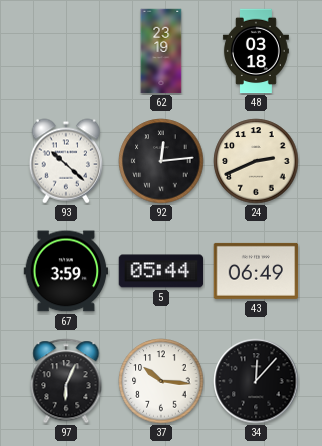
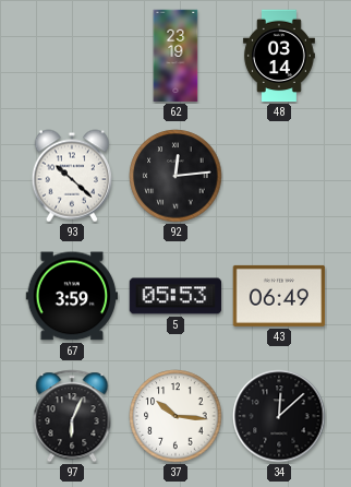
48: 03:18 -> 03:14 (279, 56)
24: 2:41 -> none (256, 161)
5: 05:44 -> 05:53 (175, 296)
34: 12:07 -> 12:08 (279, 416)
